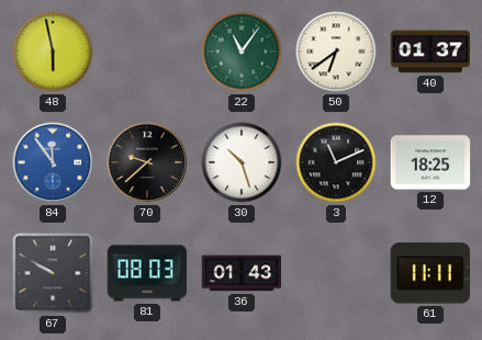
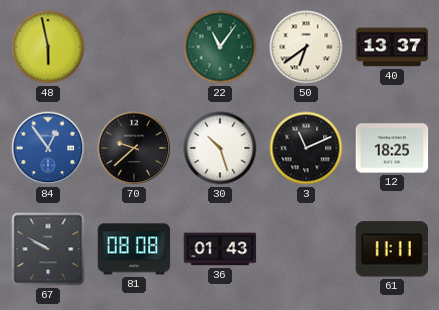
40: 01:37 -> 13:37 (392, 47)
84: 11:54 -> 12:54 (48, 148)
81: 08:03 -> 08:08 (134, 249)
